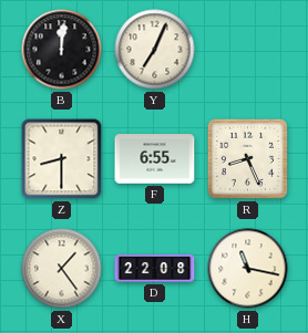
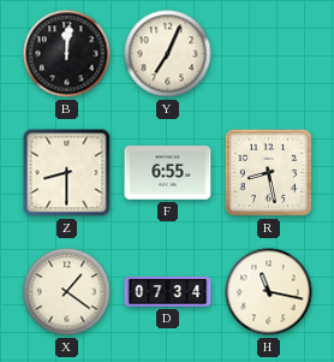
R: 8:26 -> 8:28 (268, 172)
X: 1:24 -> 1:21 (67, 292)
D: 22:08 -> 07:34 (168, 291)
